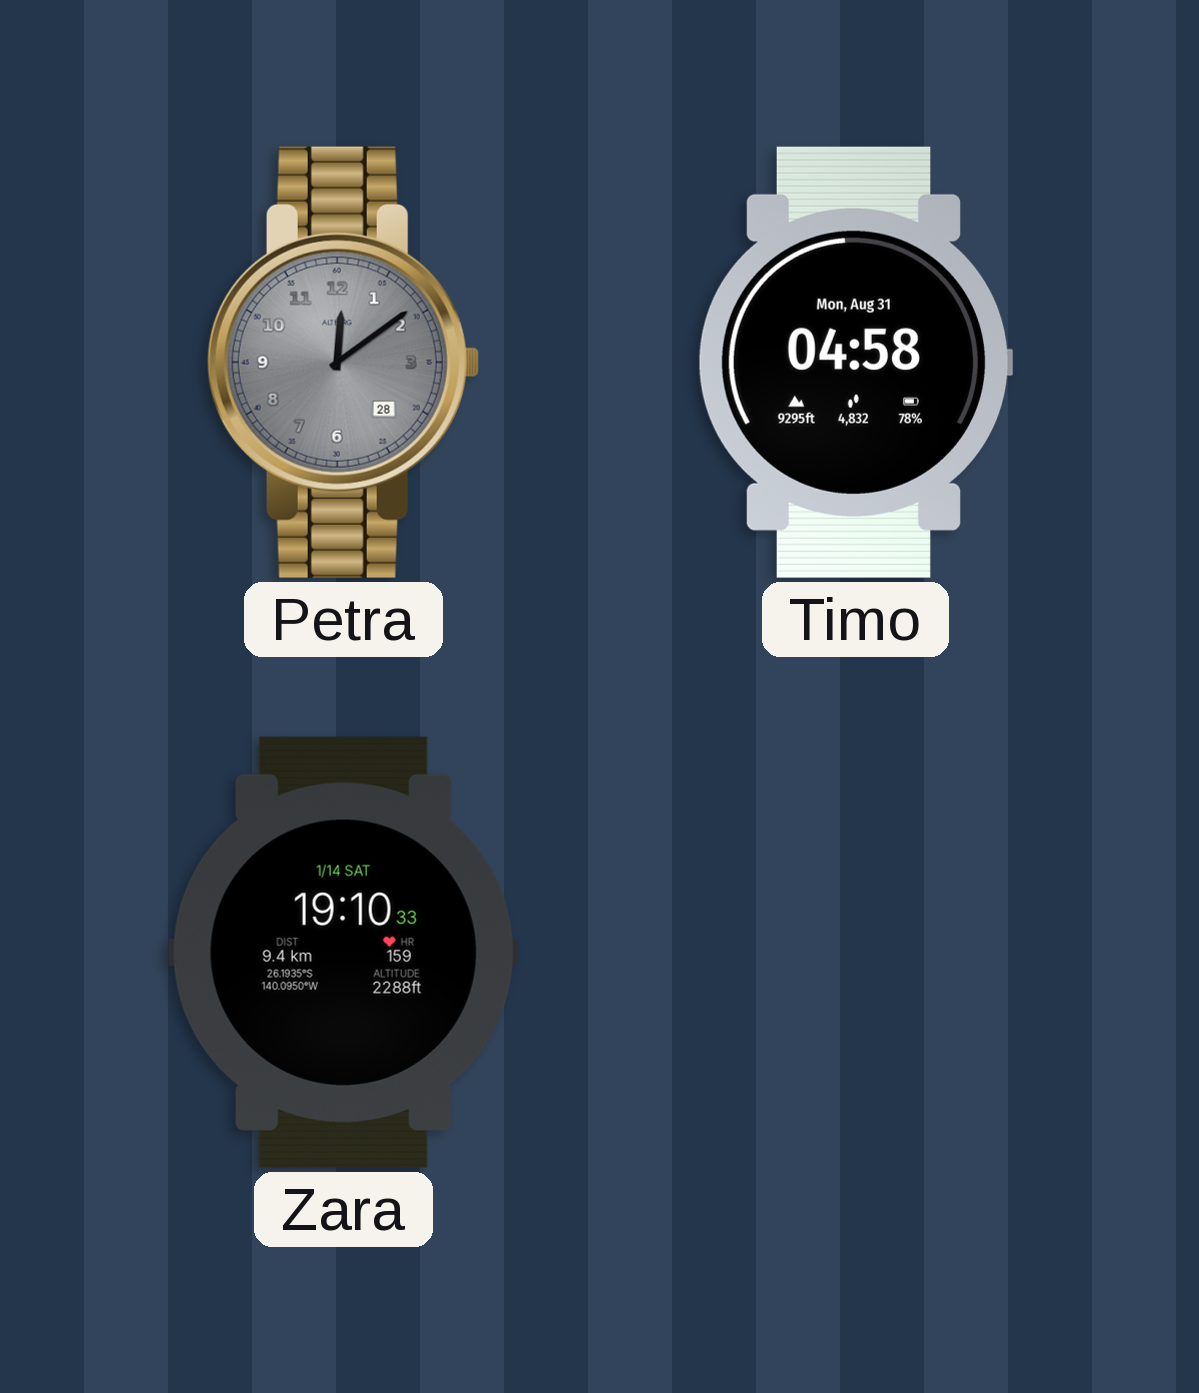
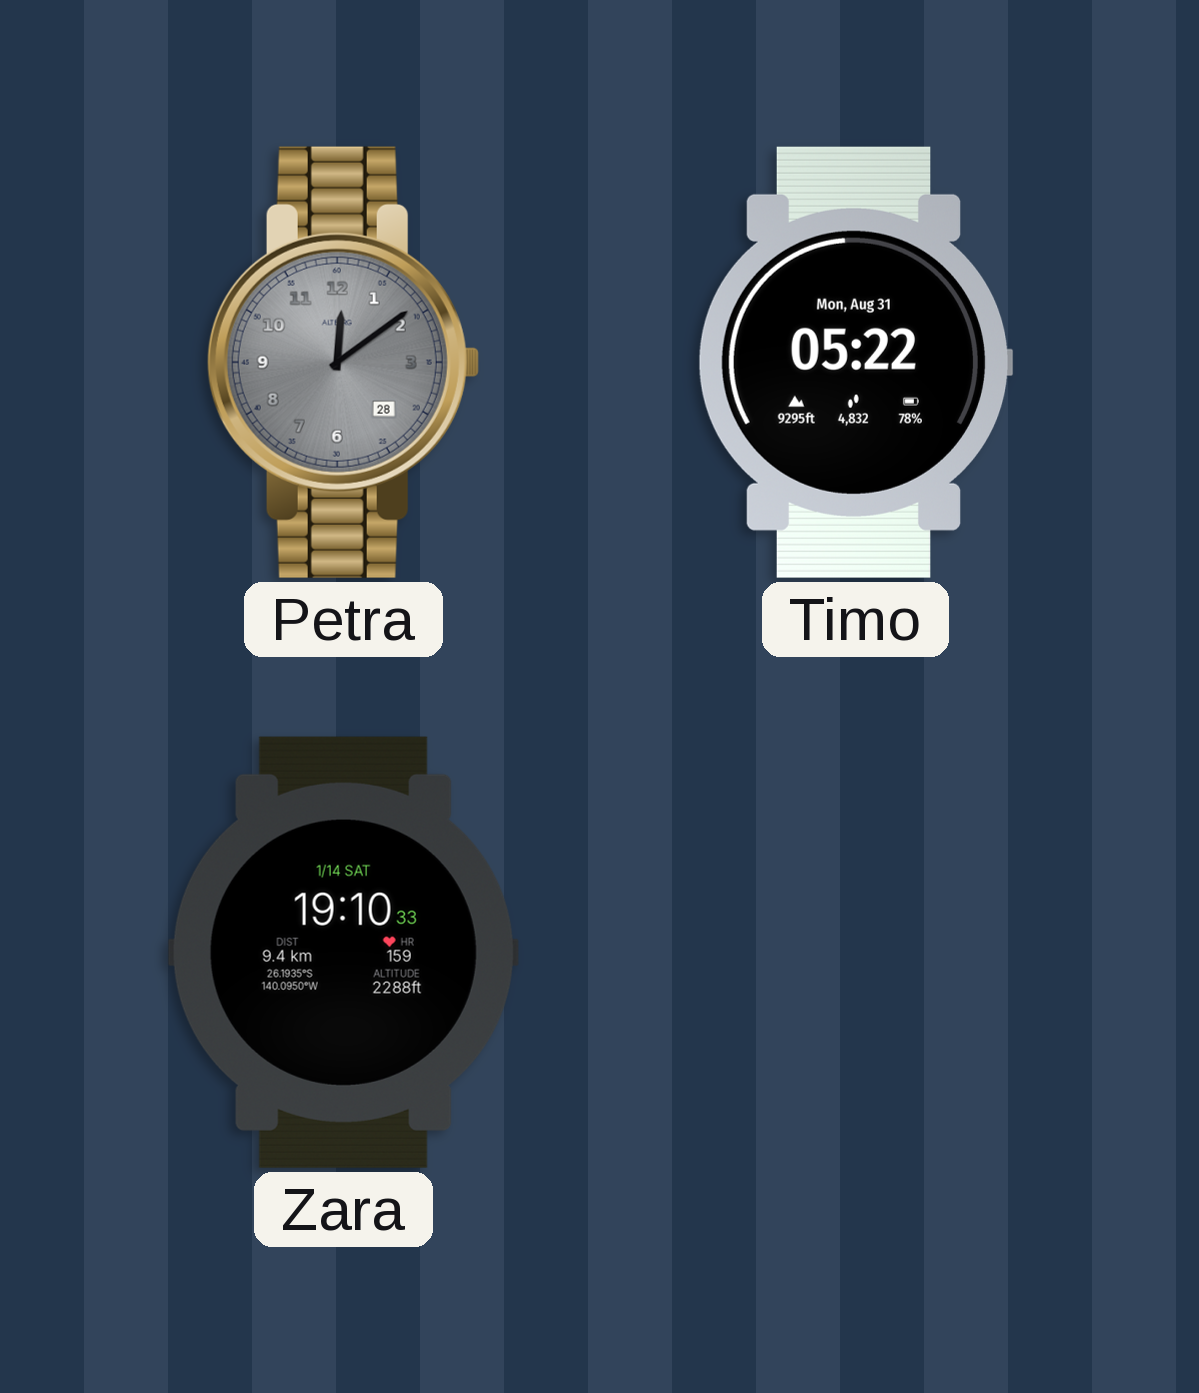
Timo: 04:58 -> 05:22 (855, 362)
